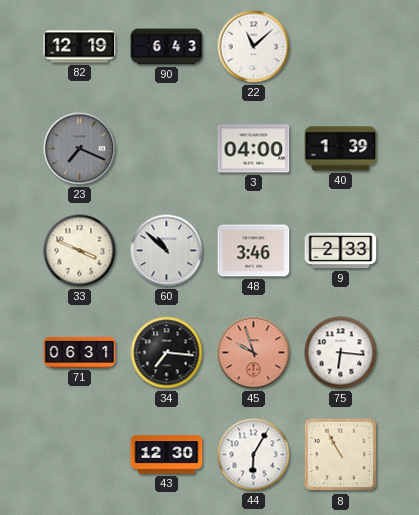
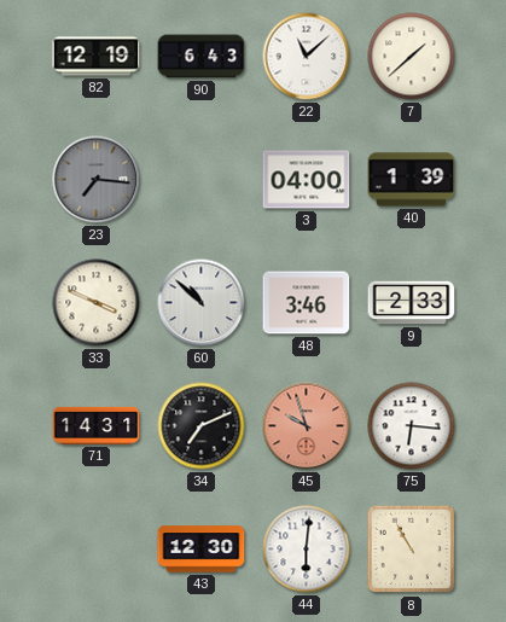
7: none -> 1:38 (412, 57)
23: 7:19 -> 7:16 (97, 180)
71: 06:31 -> 14:31 (97, 425)
34: 7:16 -> 7:11 (202, 426)
44: 6:05 -> 6:01 (307, 550)
